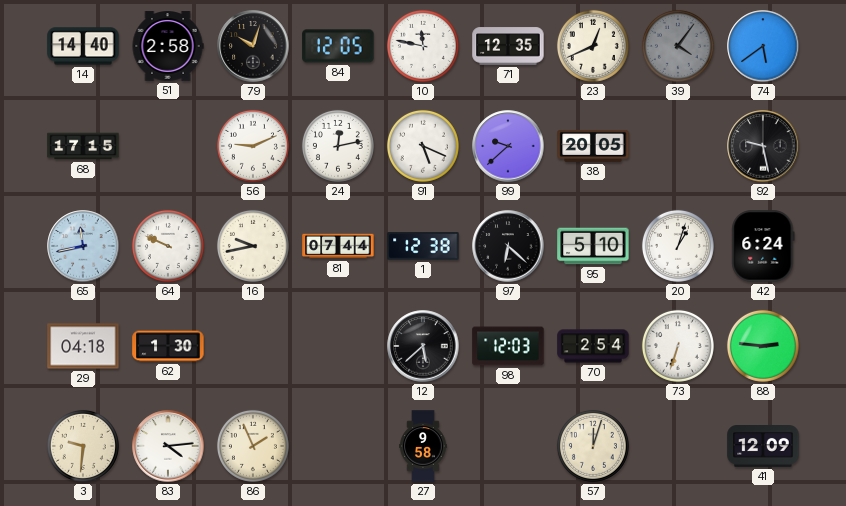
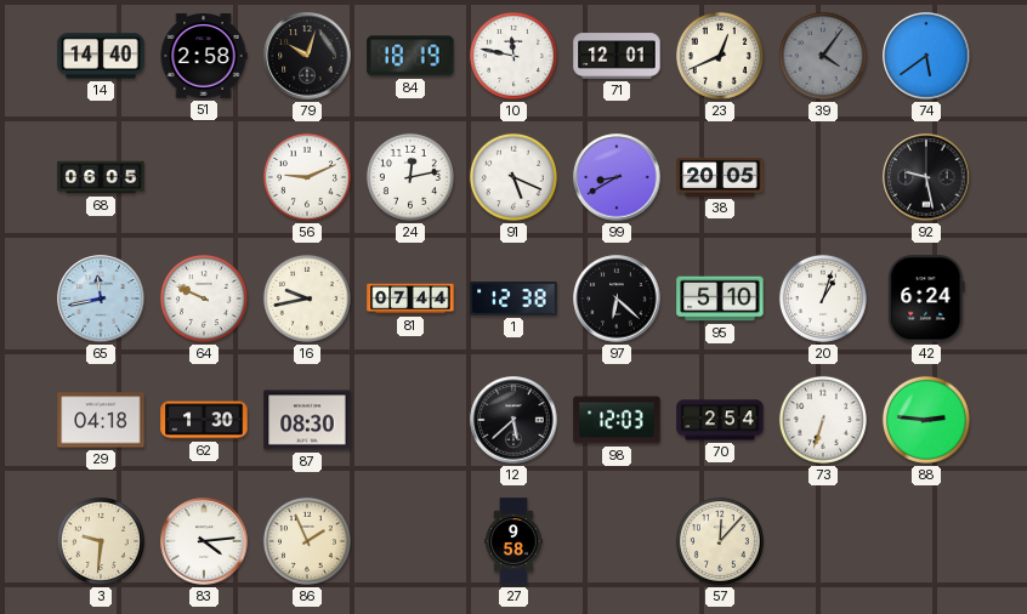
84: 12:05 -> 18:19 (410, 56)
71: 12:35 -> 12:01 (617, 56)
68: 17:15 -> 06:05 (101, 177)
99: 9:38 -> 8:40 (617, 177)
87: none -> 08:30 (307, 420)
57: 12:03 -> 12:07 (720, 541)
41: 12:09 -> none (763, 447)
